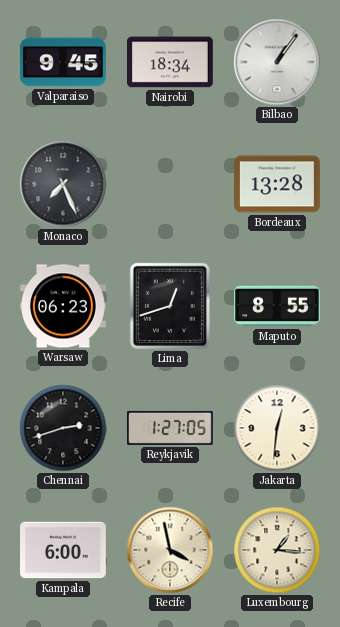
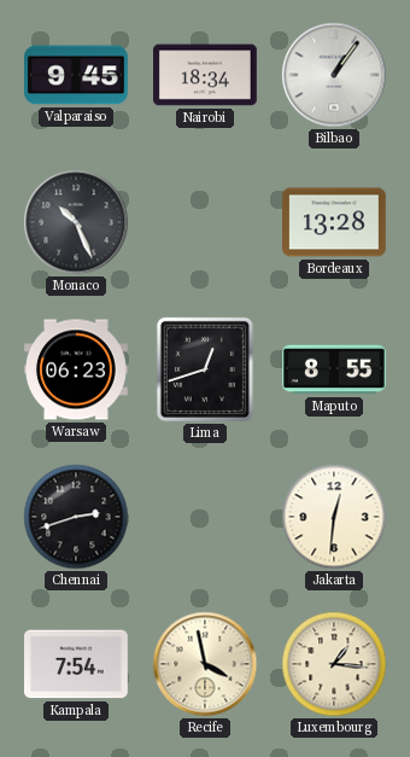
Monaco: 7:26 -> 10:26 (76, 222)
Reykjavik: 1:27 -> none (171, 428)
Kampala: 6:00 -> 7:54 (77, 664)
